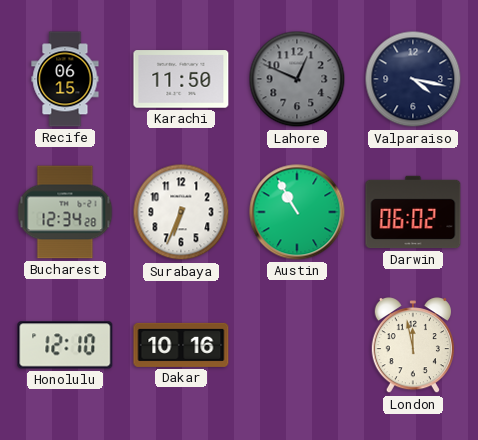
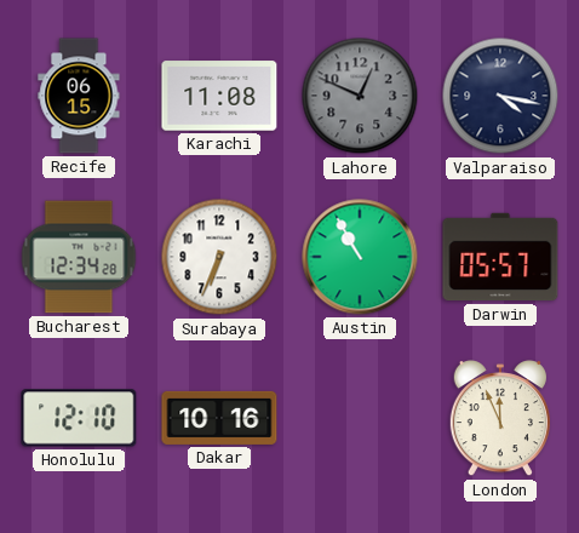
Karachi: 11:50 -> 11:08 (219, 96)
Darwin: 06:02 -> 05:57 (500, 257)
London: 11:58 -> 11:56 (500, 419)
